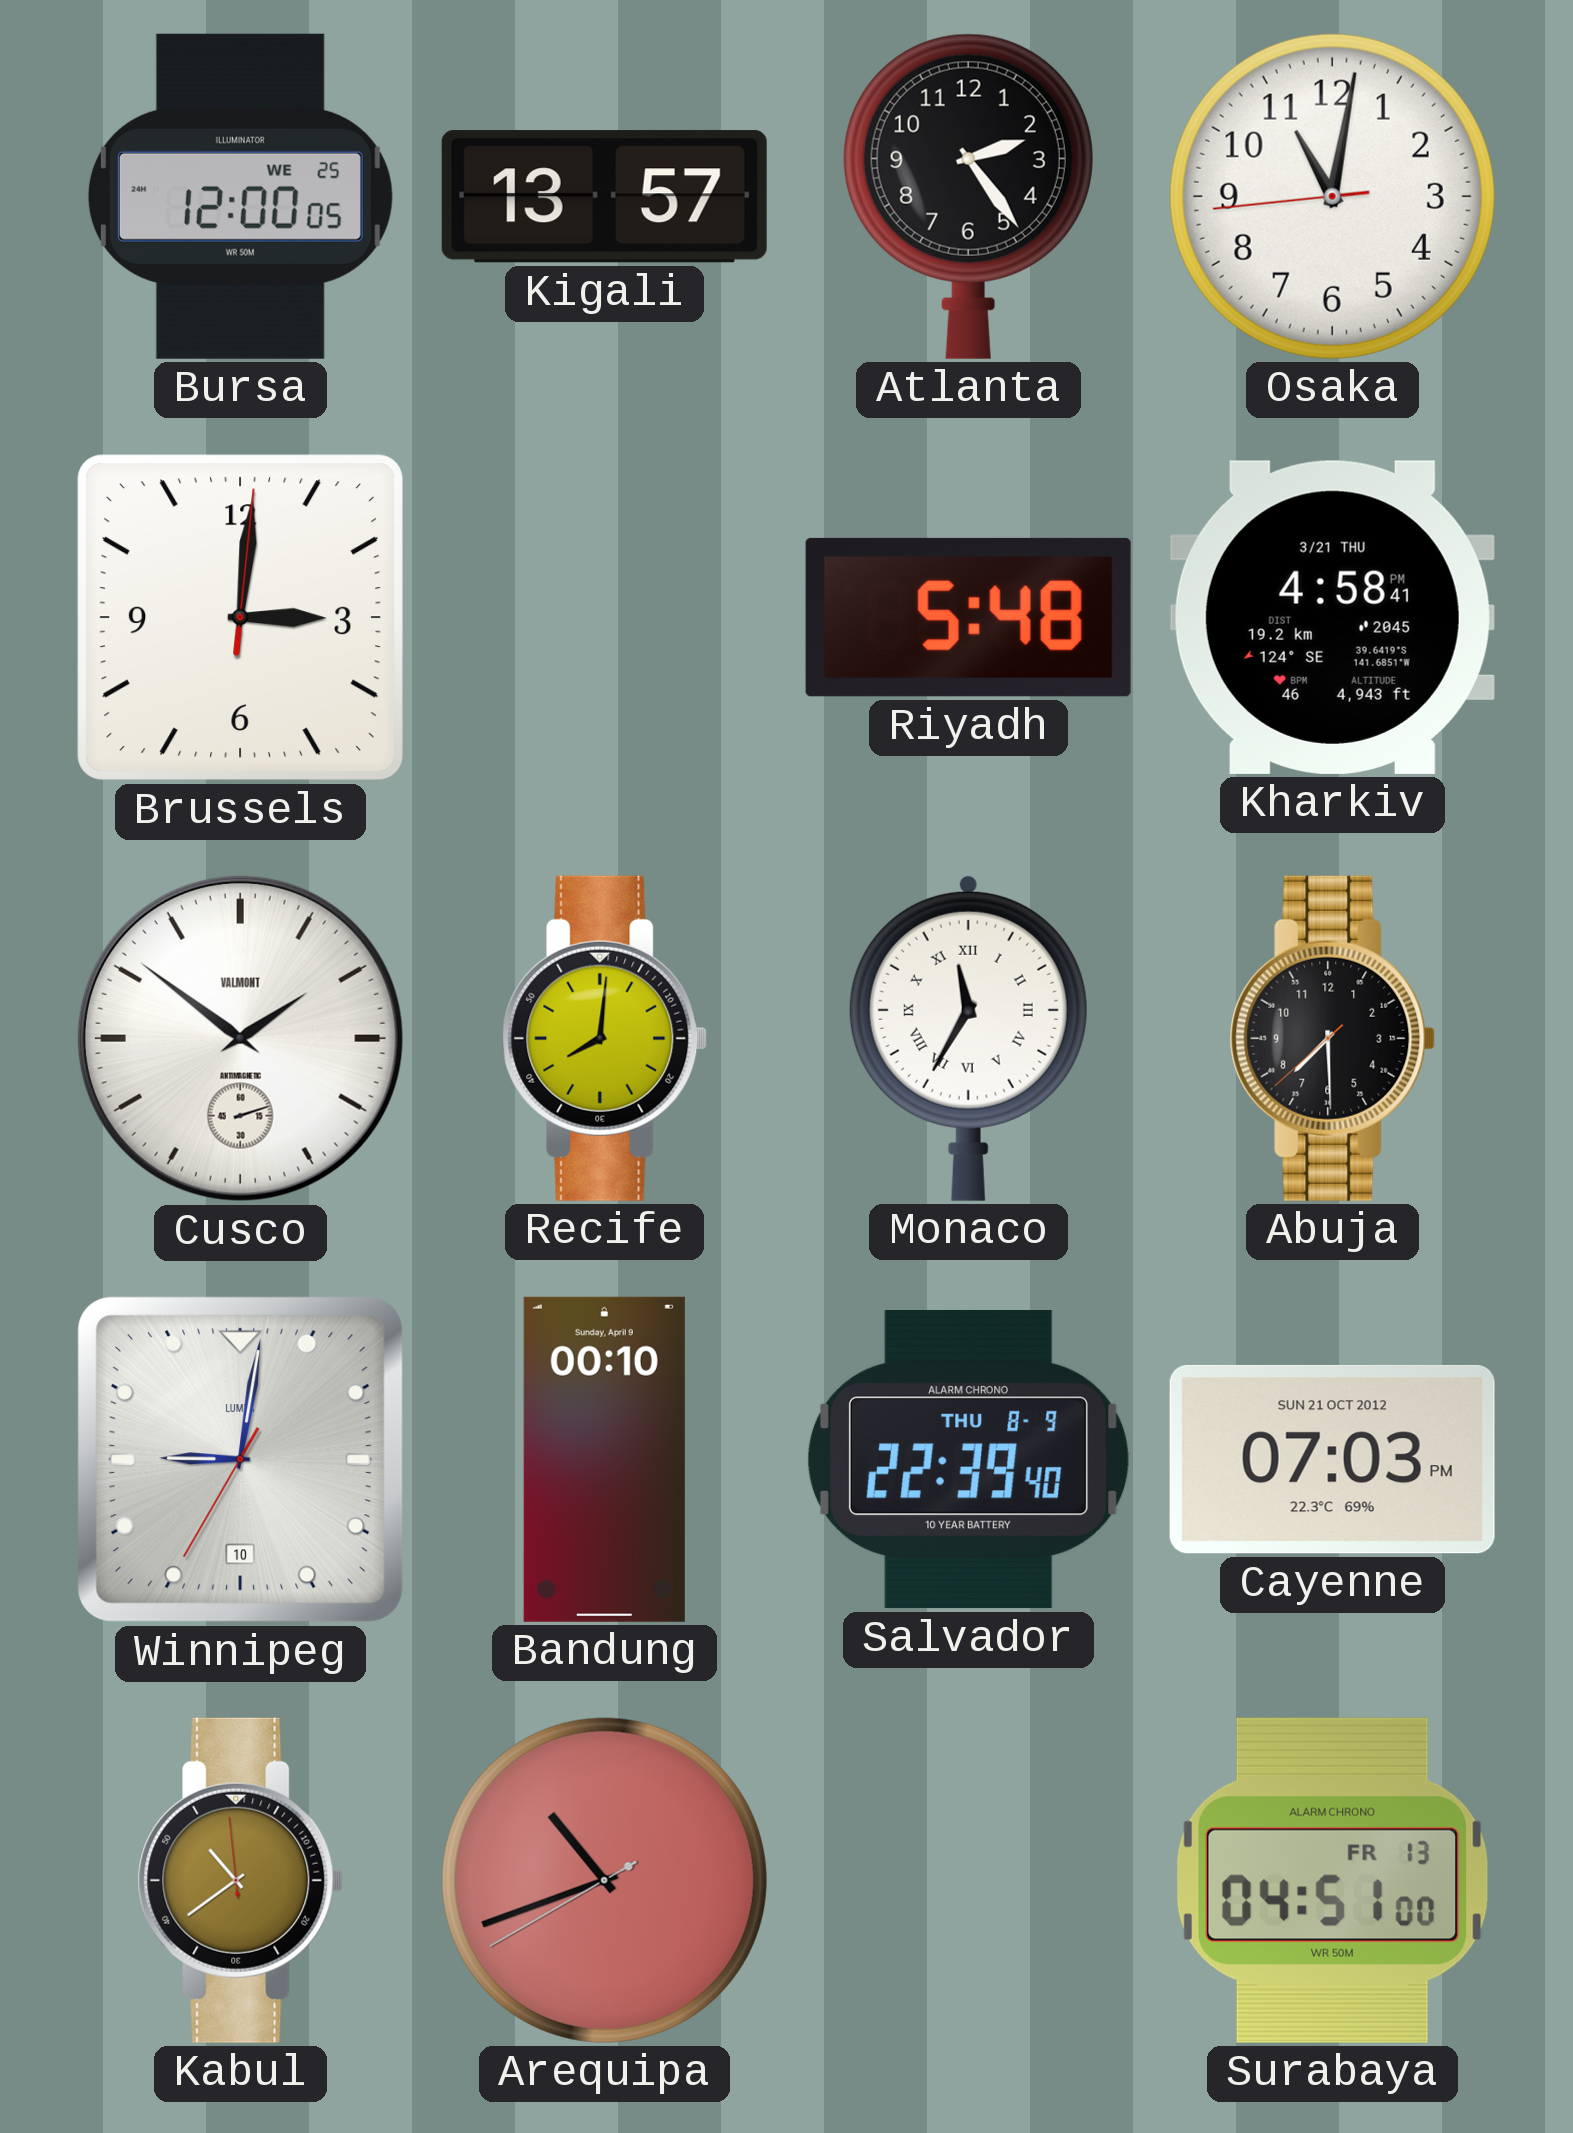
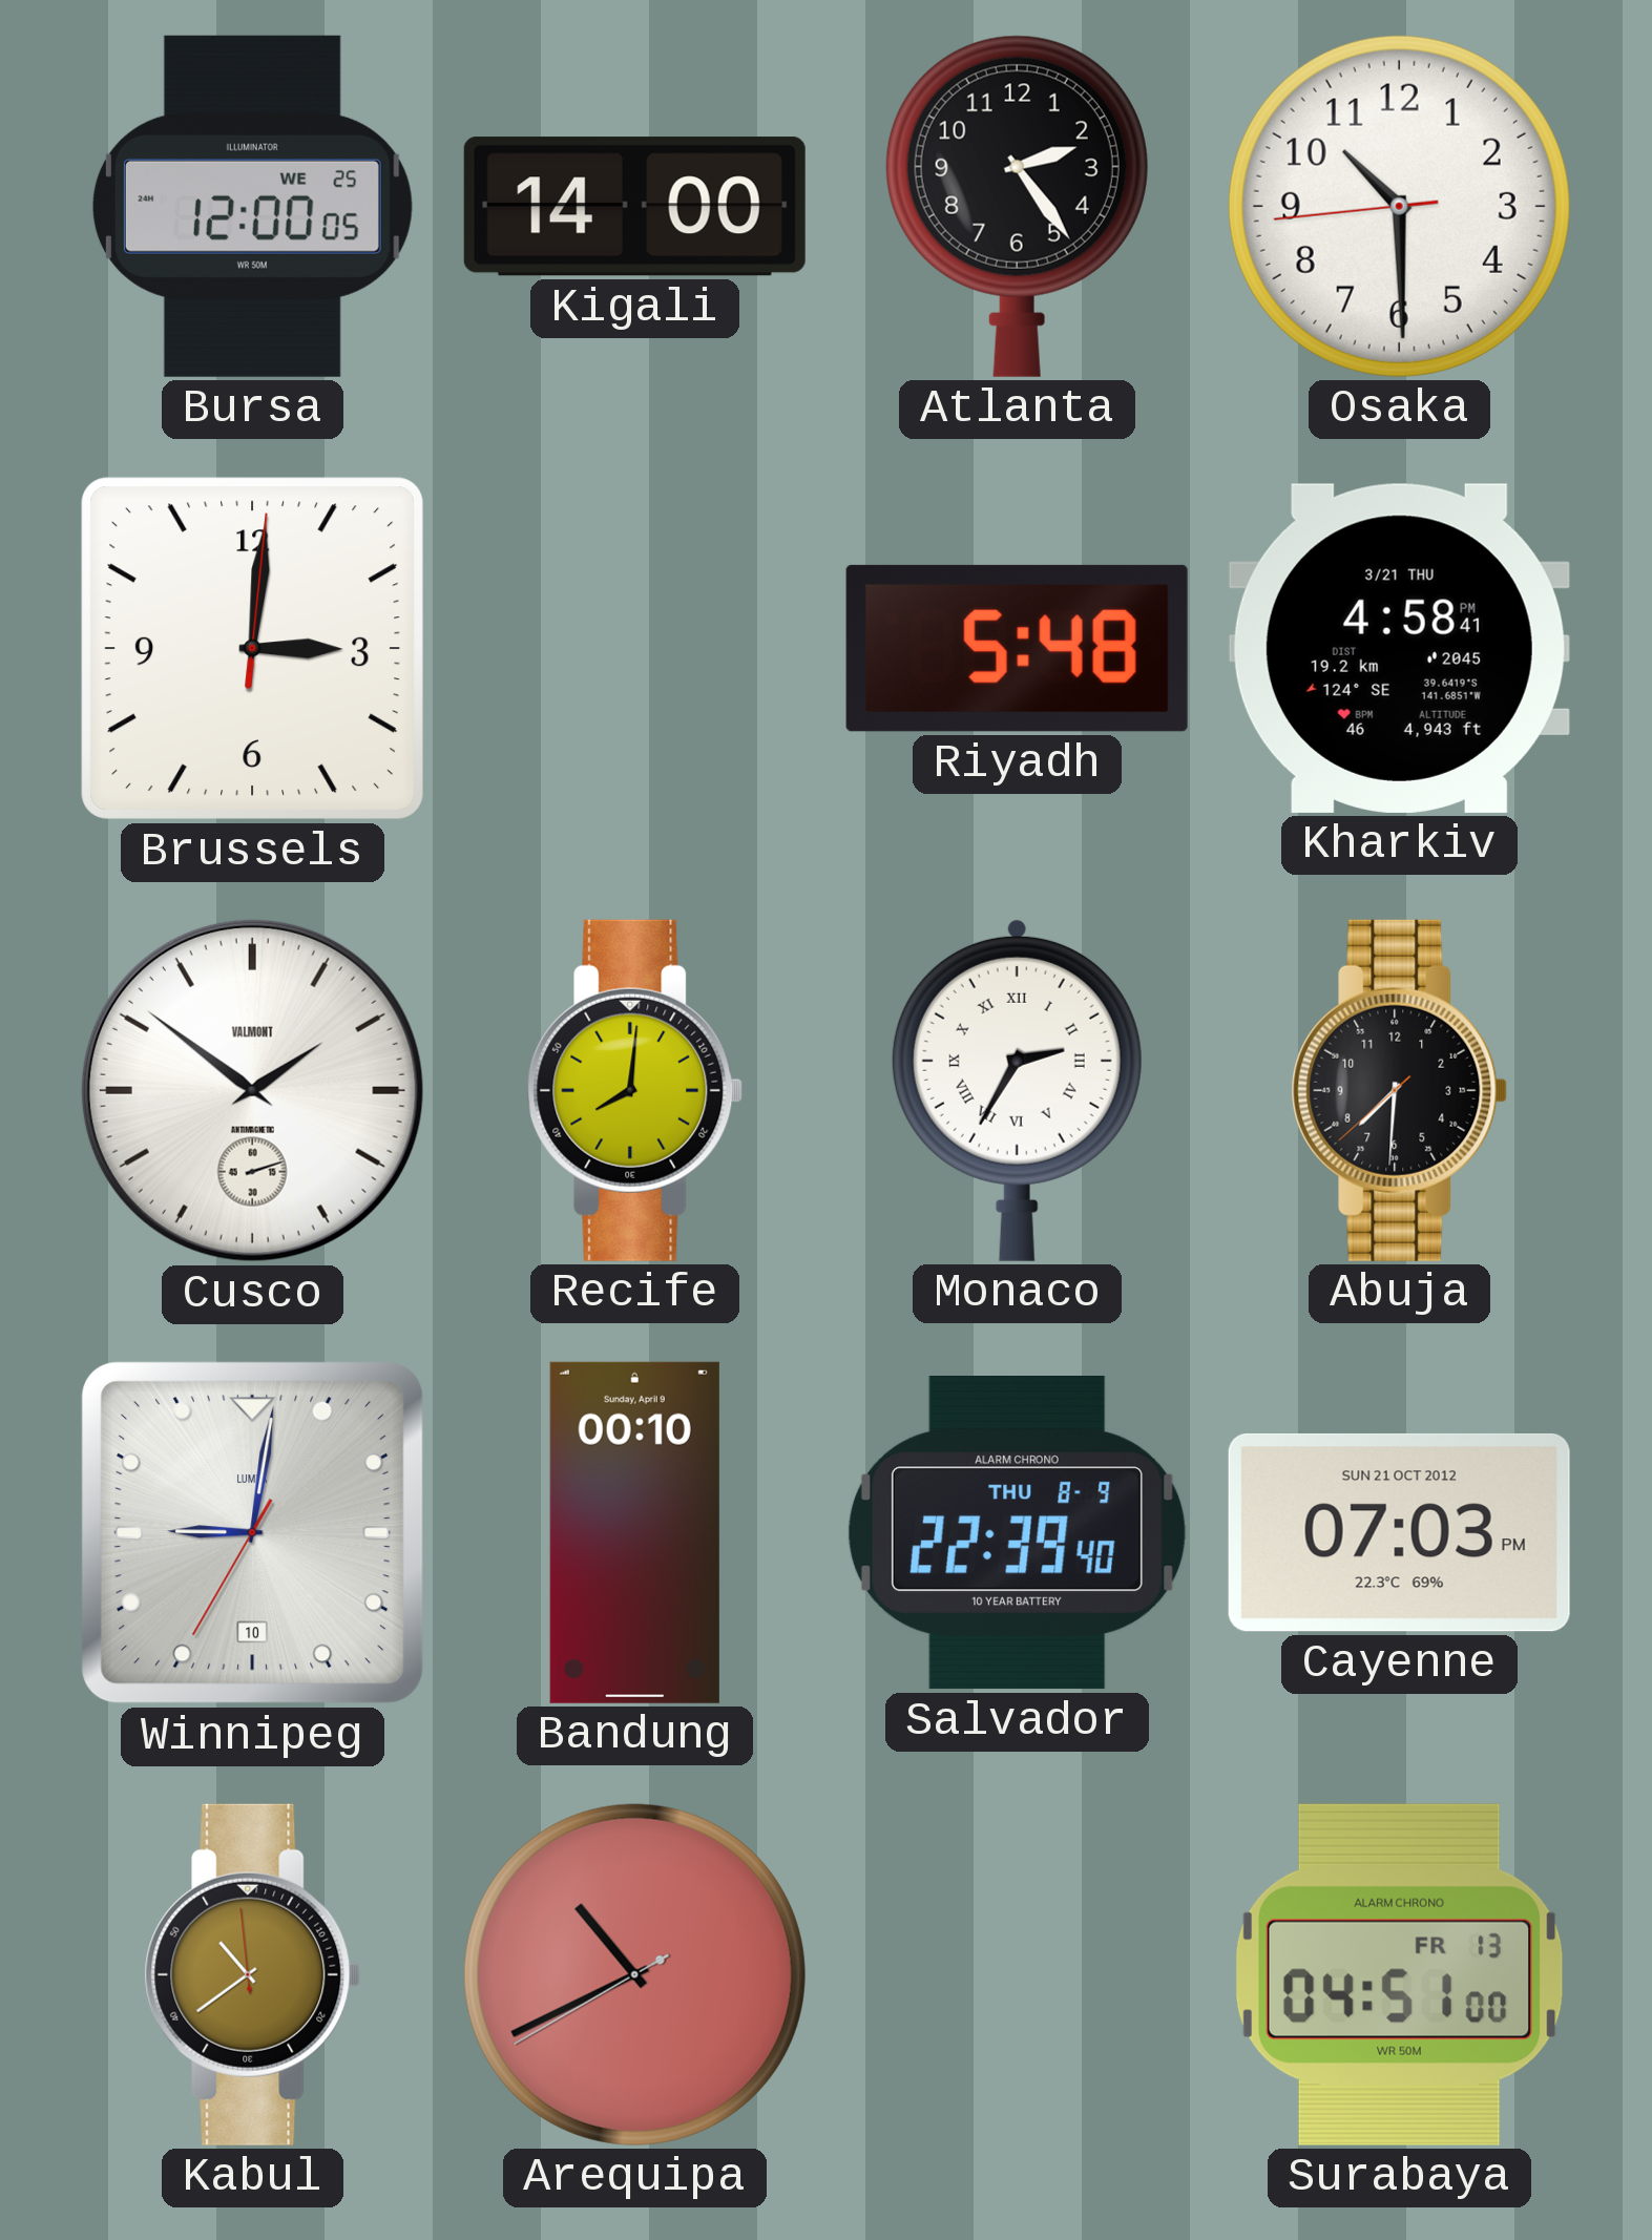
Kigali: 13:57 -> 14:00 (634, 207)
Osaka: 11:01 -> 10:29 (1399, 206)
Monaco: 11:35 -> 2:35 (1017, 1090)
Abuja: 7:29 -> 7:30 (1400, 1090)
Arequipa: 10:41 -> 10:40 (634, 1974)
